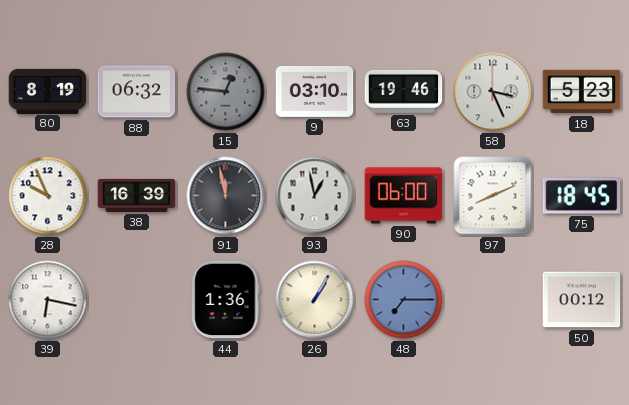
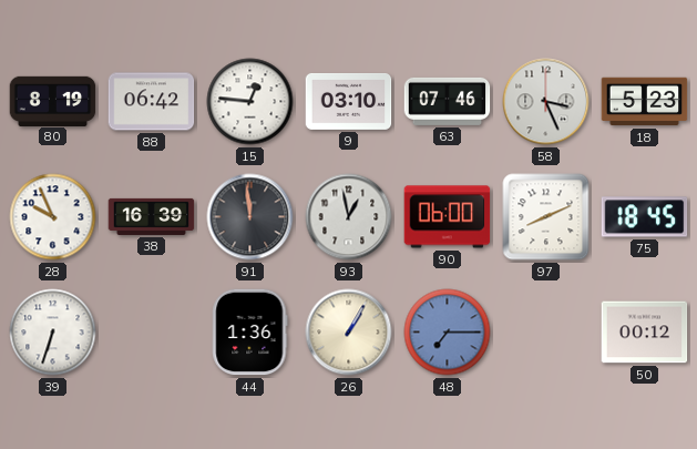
88: 06:32 -> 06:42 (152, 102)
15 dial: grey -> white (250, 102)
63: 19:46 -> 07:46 (448, 101)
91: 11:58 -> 11:59 (250, 217)
39: 6:17 -> 6:33 (53, 333)
